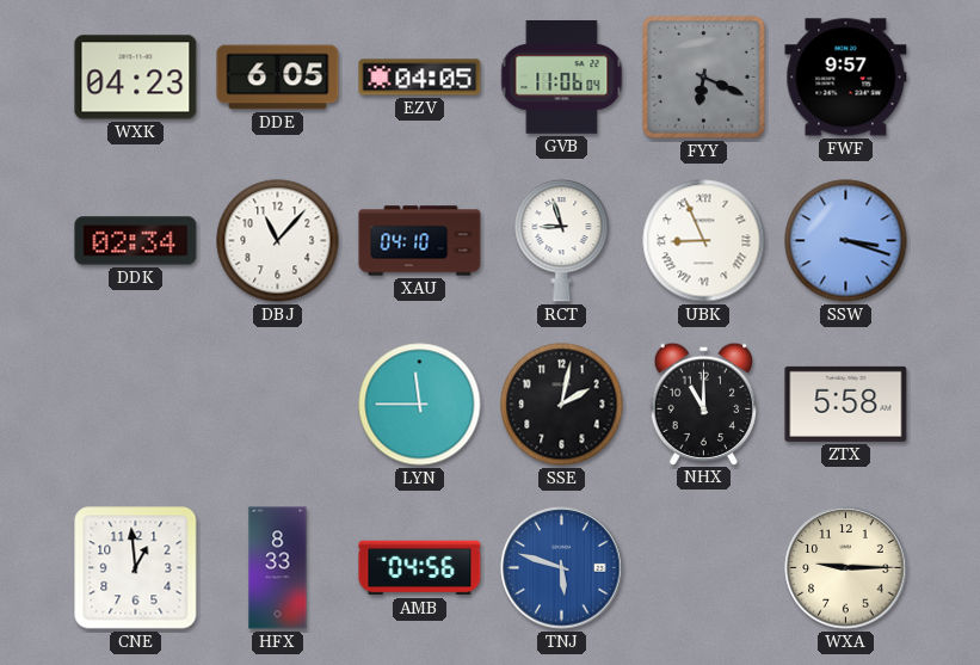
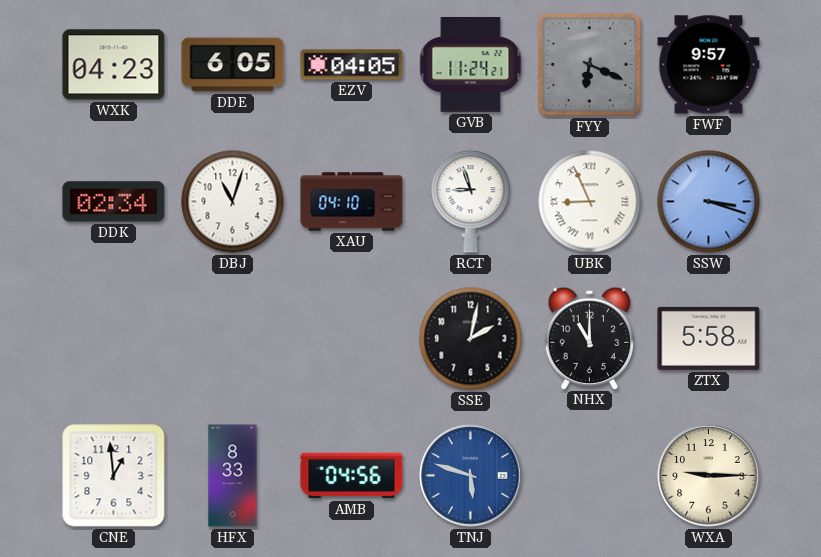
GVB: 11:06 -> 11:24 (471, 65)
DBJ: 11:07 -> 11:03 (233, 202)
LYN: 11:45 -> none (420, 405)
